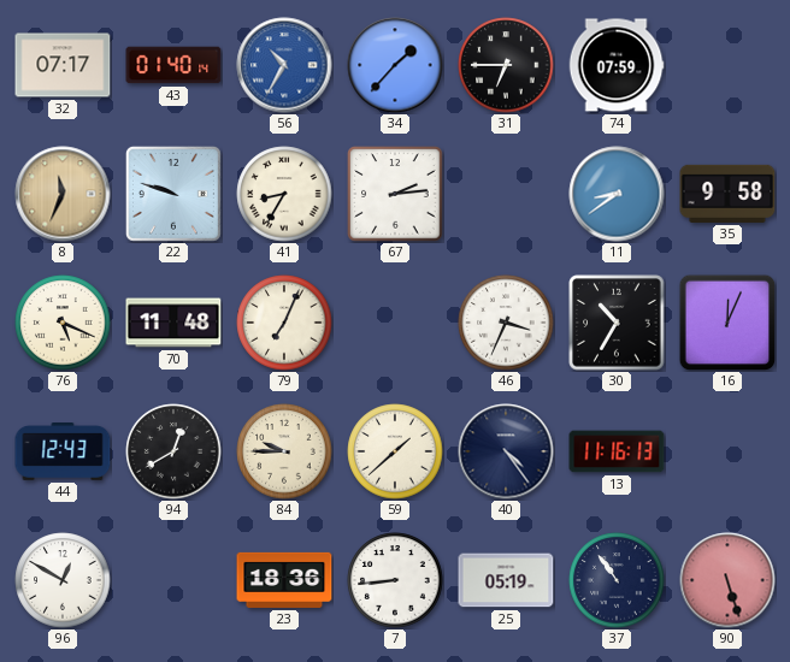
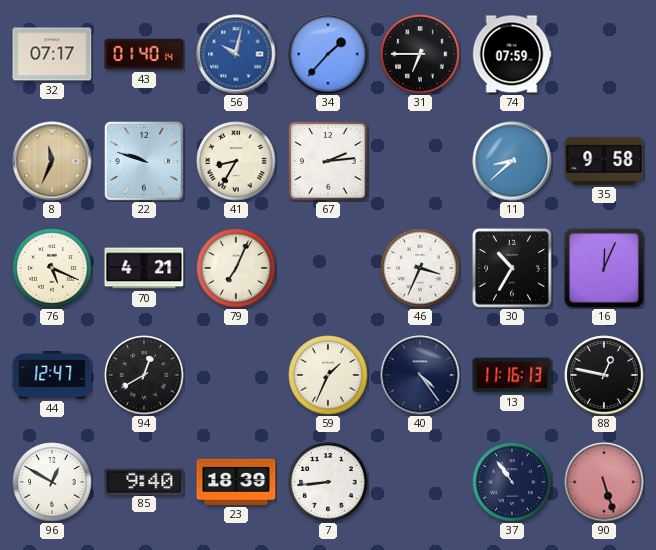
56: 10:35 -> 10:02 (236, 54)
11: 8:39 -> 8:38 (512, 161)
70: 11:48 -> 4:21 (144, 268)
44: 12:43 -> 12:47 (52, 376)
84: 9:45 -> none (284, 451)
59: 1:38 -> 1:34 (328, 375)
88: none -> 12:47 (604, 375)
85: none -> 9:40 (144, 481)
23: 18:36 -> 18:39 (236, 482)
25: 05:19 -> none (506, 580)
